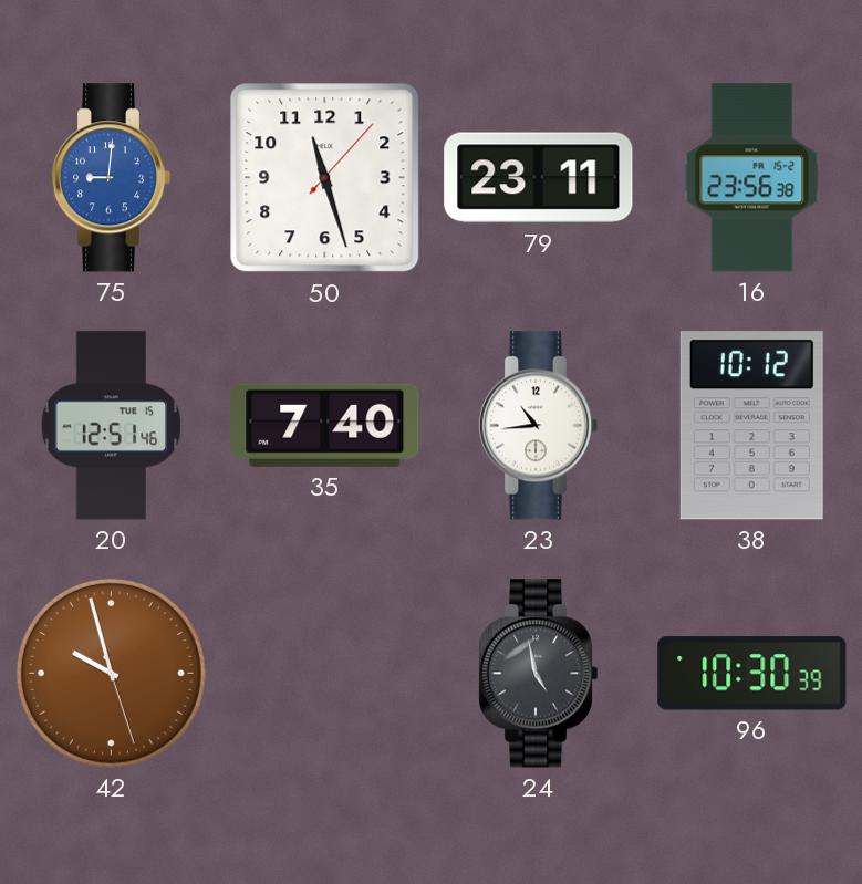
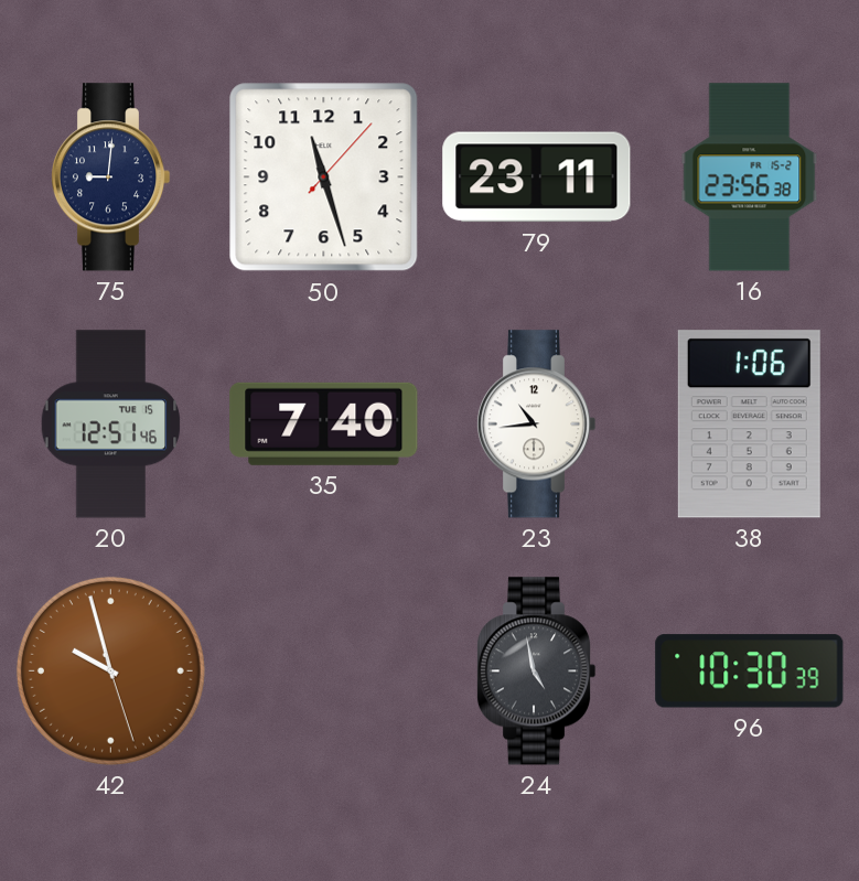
75 dial: blue -> navy (110, 178)
38: 10:12 -> 1:06 (749, 425)
